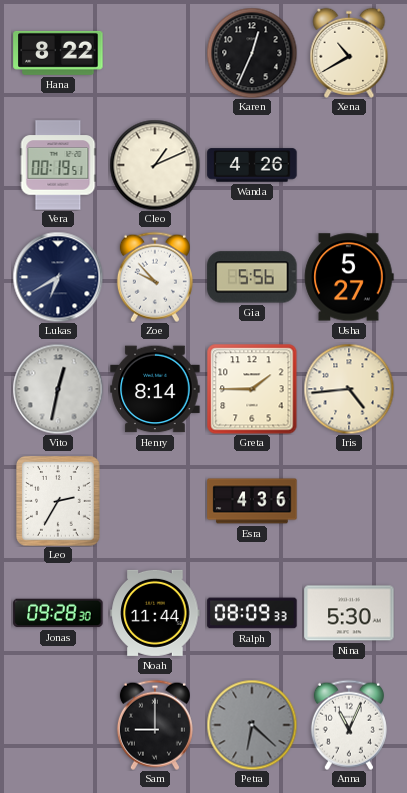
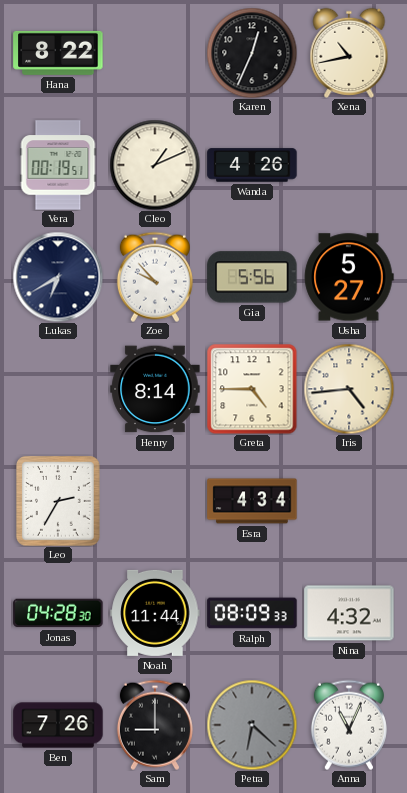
Xena: 10:40 -> 10:43 (349, 53)
Vito: 12:32 -> none (58, 389)
Greta: 1:45 -> 4:45 (252, 389)
Esra: 4:36 -> 4:34 (252, 501)
Jonas: 09:28 -> 04:28 (58, 613)
Nina: 5:30 -> 4:32 (349, 613)
Ben: none -> 7:26 (58, 725)
